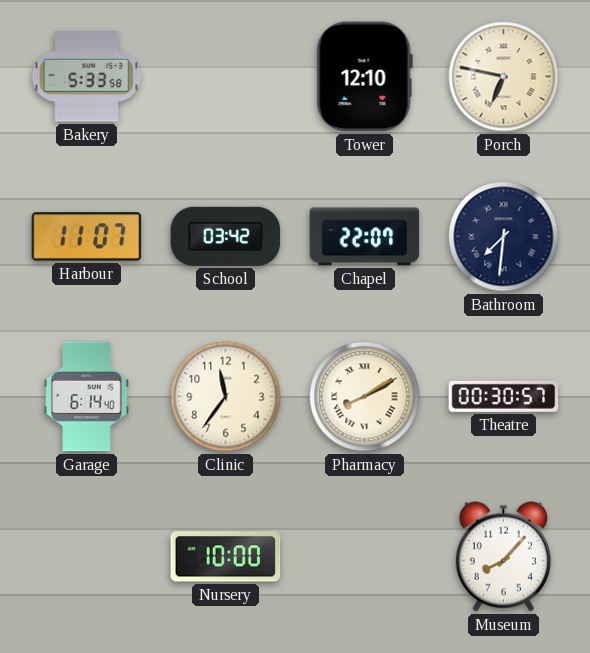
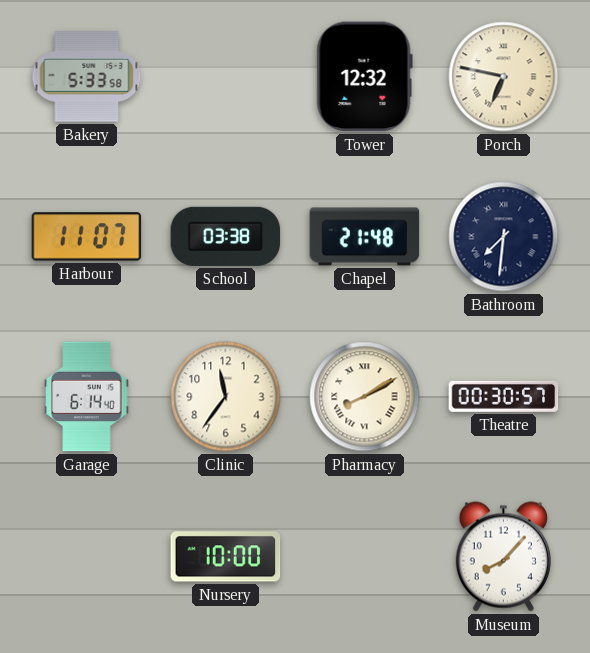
Tower: 12:10 -> 12:32 (364, 77)
School: 03:42 -> 03:38 (226, 236)
Chapel: 22:07 -> 21:48 (365, 237)
